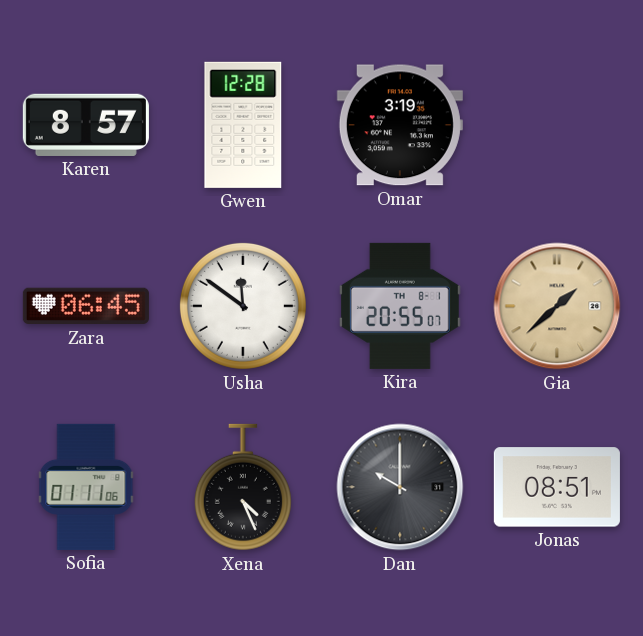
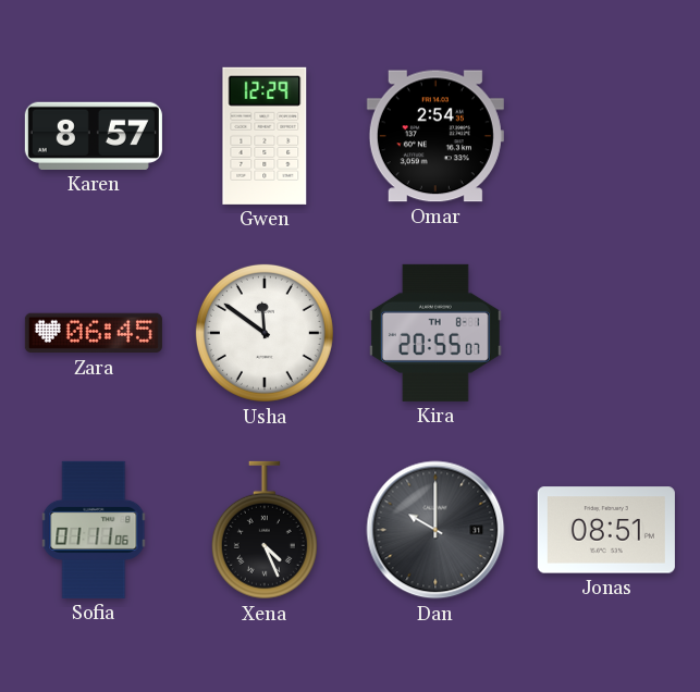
Gwen: 12:28 -> 12:29 (265, 136)
Omar: 3:19 -> 2:54 (435, 136)
Gia: 1:38 -> none (557, 306)
